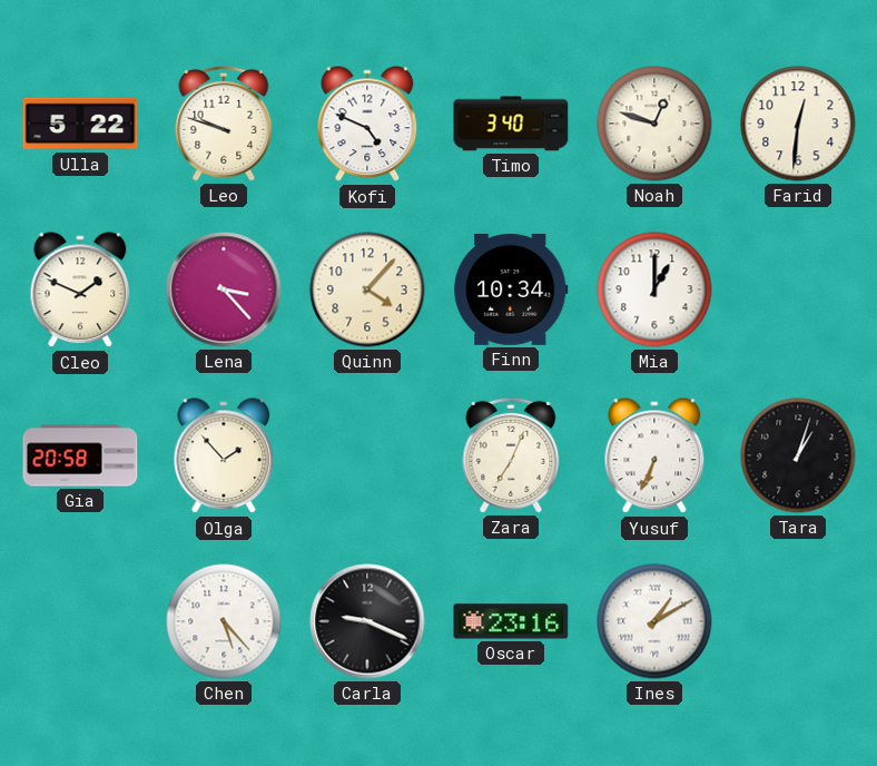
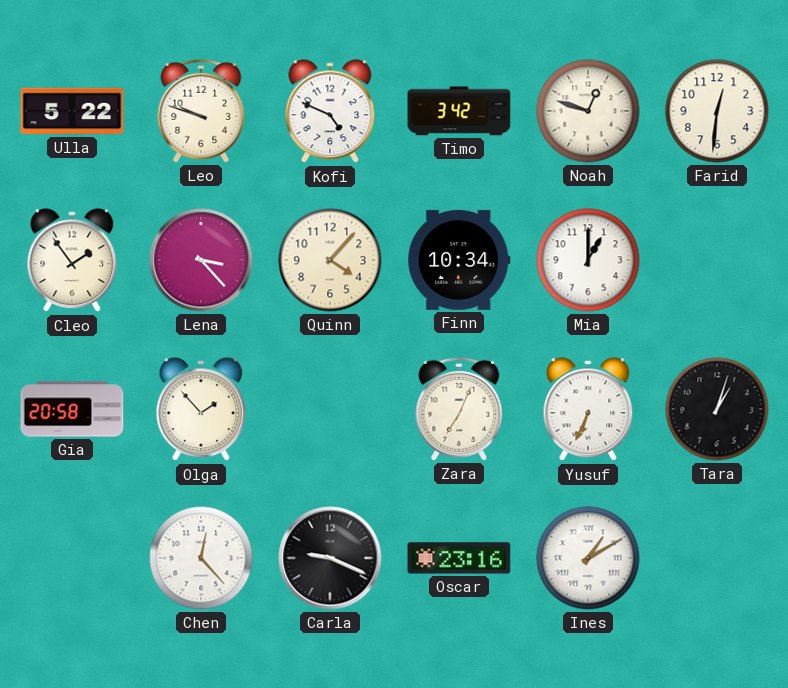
Timo: 3:40 -> 3:42 (459, 111)
Cleo: 1:49 -> 1:54 (72, 261)
Chen: 5:23 -> 12:23 (201, 558)
